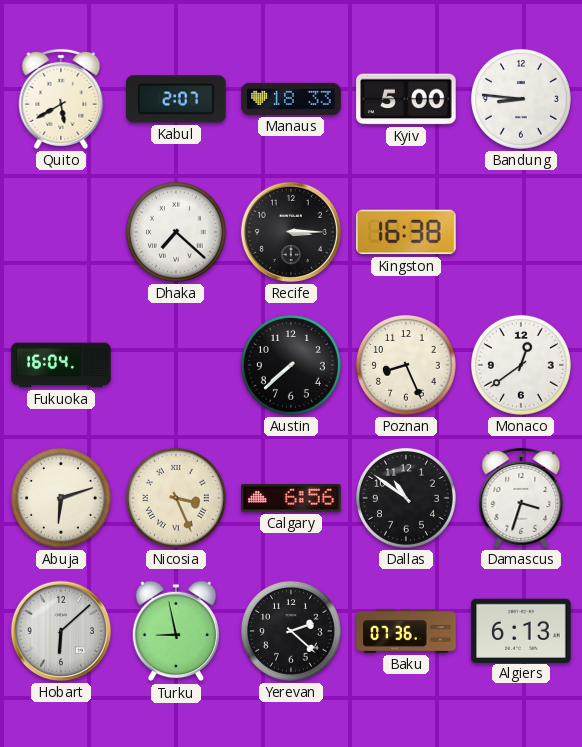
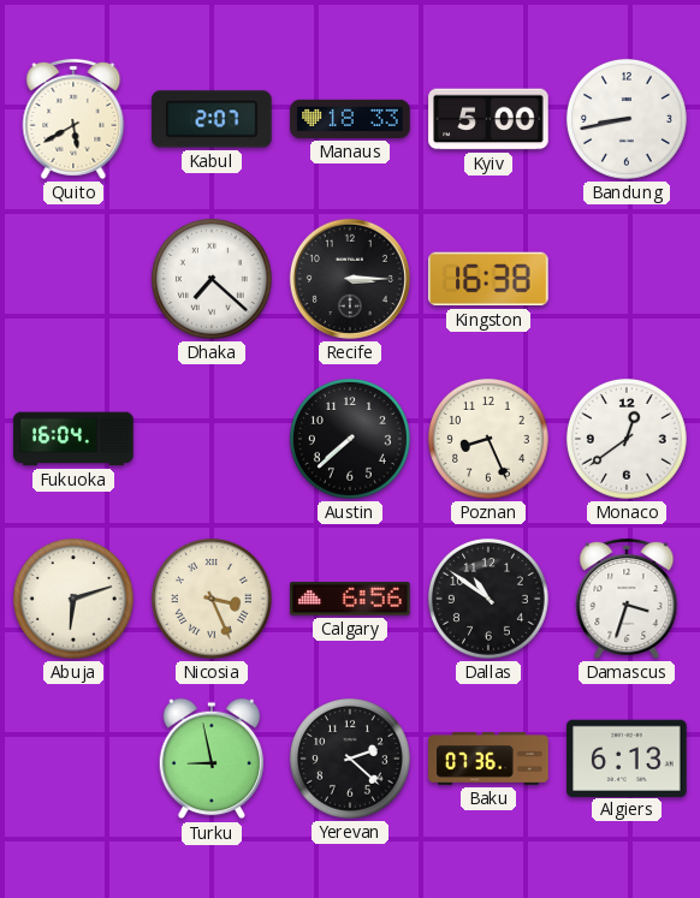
Bandung: 8:46 -> 8:43 (627, 119)
Hobart: 6:08 -> none (61, 631)
